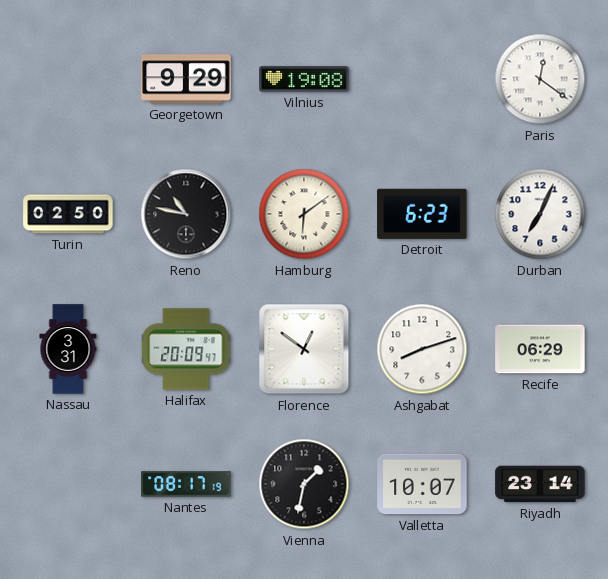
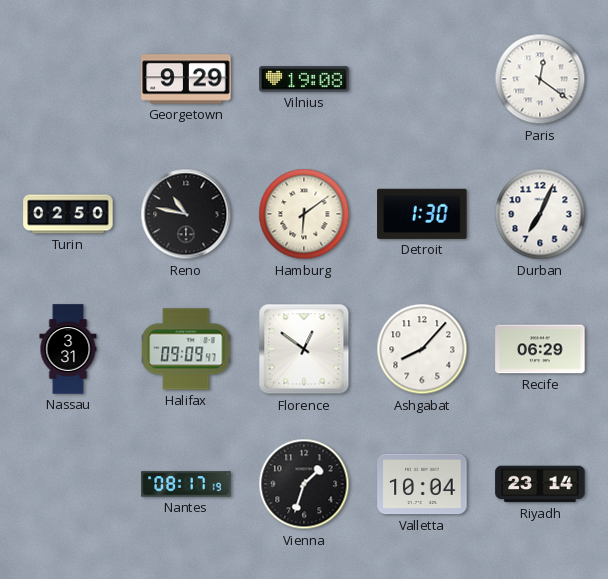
Detroit: 6:23 -> 1:30 (422, 214)
Halifax: 20:09 -> 09:09 (187, 349)
Ashgabat: 8:12 -> 8:07 (422, 349)
Vienna: 1:32 -> 1:33 (304, 484)
Valletta: 10:07 -> 10:04 (422, 484)
